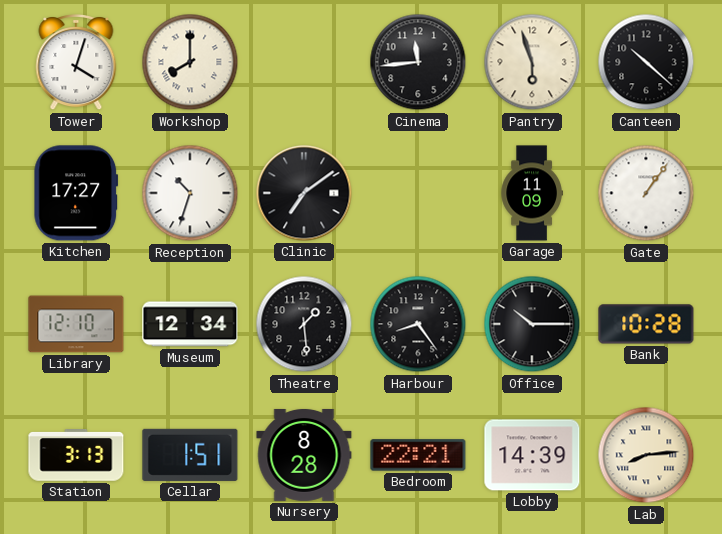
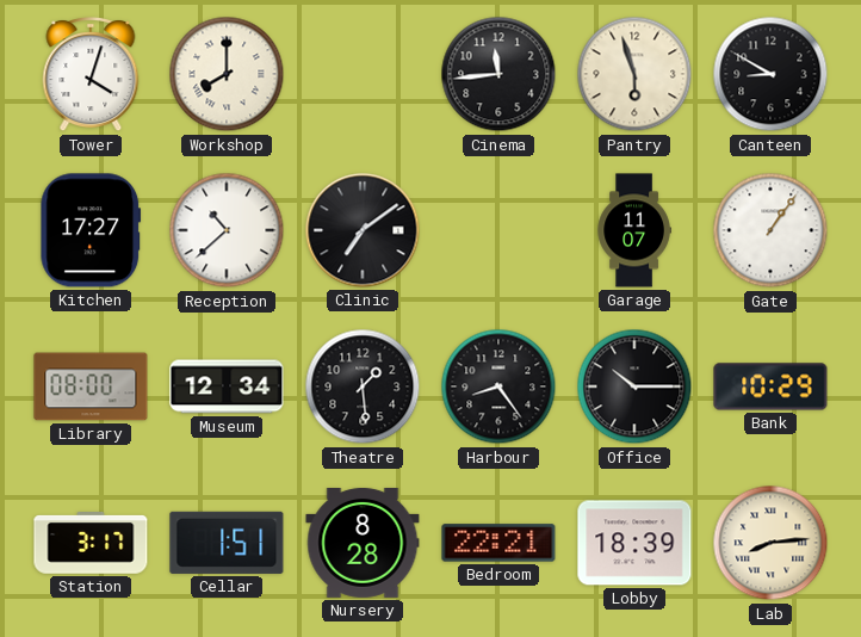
Canteen: 10:22 -> 8:50 (770, 74)
Reception: 10:33 -> 10:38 (227, 230)
Garage: 11:09 -> 11:07 (634, 230)
Library: 12:10 -> 08:00 (91, 386)
Bank: 10:28 -> 10:29 (770, 386)
Station: 3:13 -> 3:17 (91, 544)
Lobby: 14:39 -> 18:39 (634, 543)
